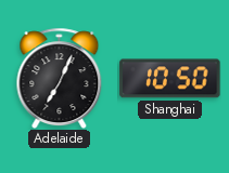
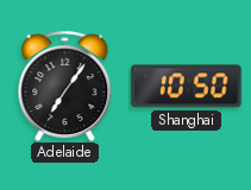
Adelaide: 7:04 -> 7:06 (65, 85)
